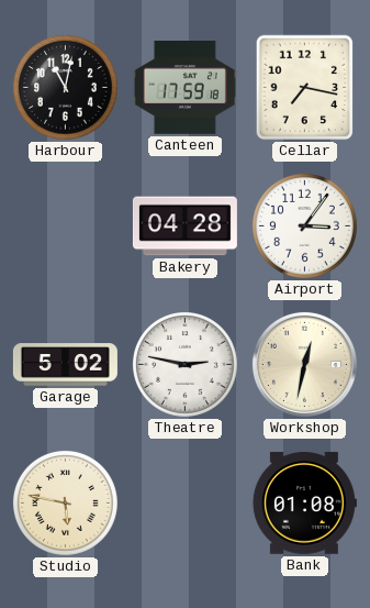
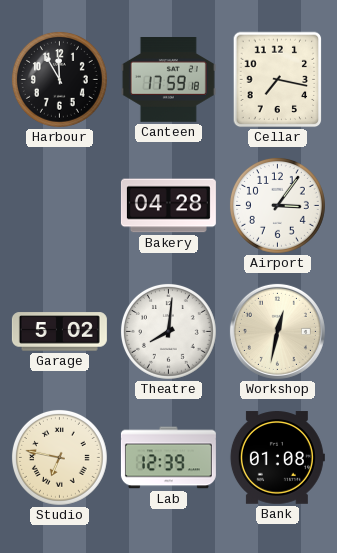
Harbour: 11:02 -> 11:55 (59, 79)
Theatre: 2:47 -> 8:01 (168, 331)
Studio: 5:47 -> 6:47 (59, 457)
Lab: none -> 12:39 (168, 458)
